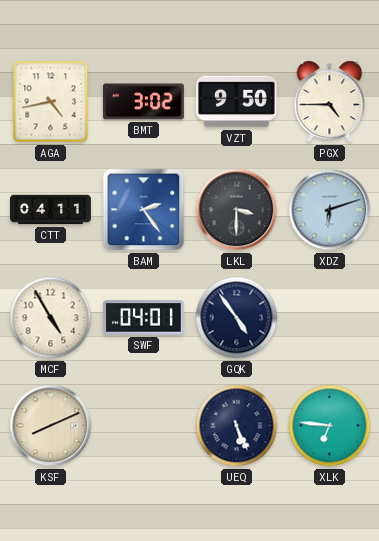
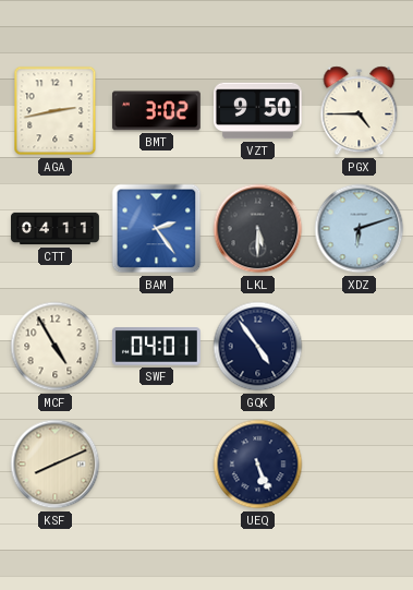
AGA: 4:43 -> 2:43 (56, 111)
LKL: 3:30 -> 5:30 (258, 229)
XLK: 6:46 -> none (330, 426)
